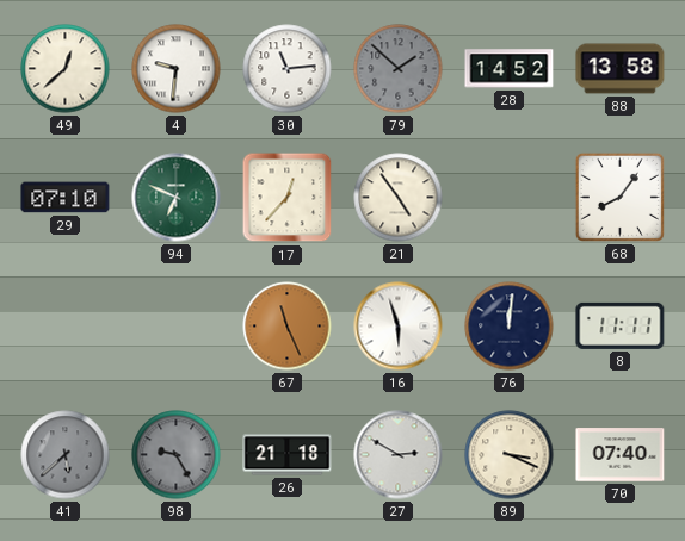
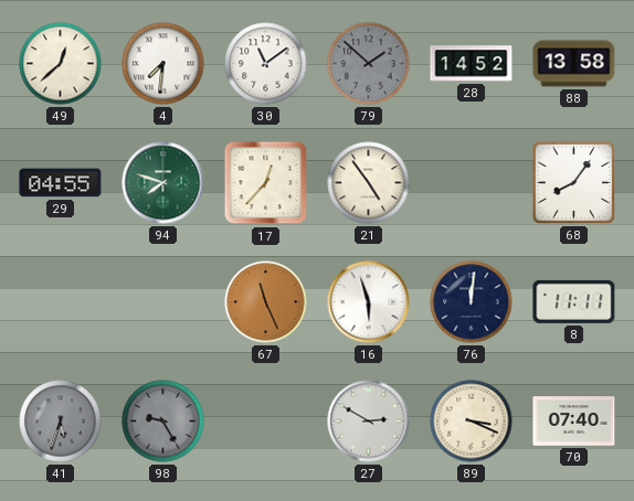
4: 9:31 -> 7:31 (163, 64)
30: 11:14 -> 11:09 (266, 64)
29: 07:10 -> 04:55 (61, 183)
94: 6:49 -> 7:48 (163, 183)
41: 5:38 -> 5:33 (61, 422)
26: 21:18 -> none (288, 455)
